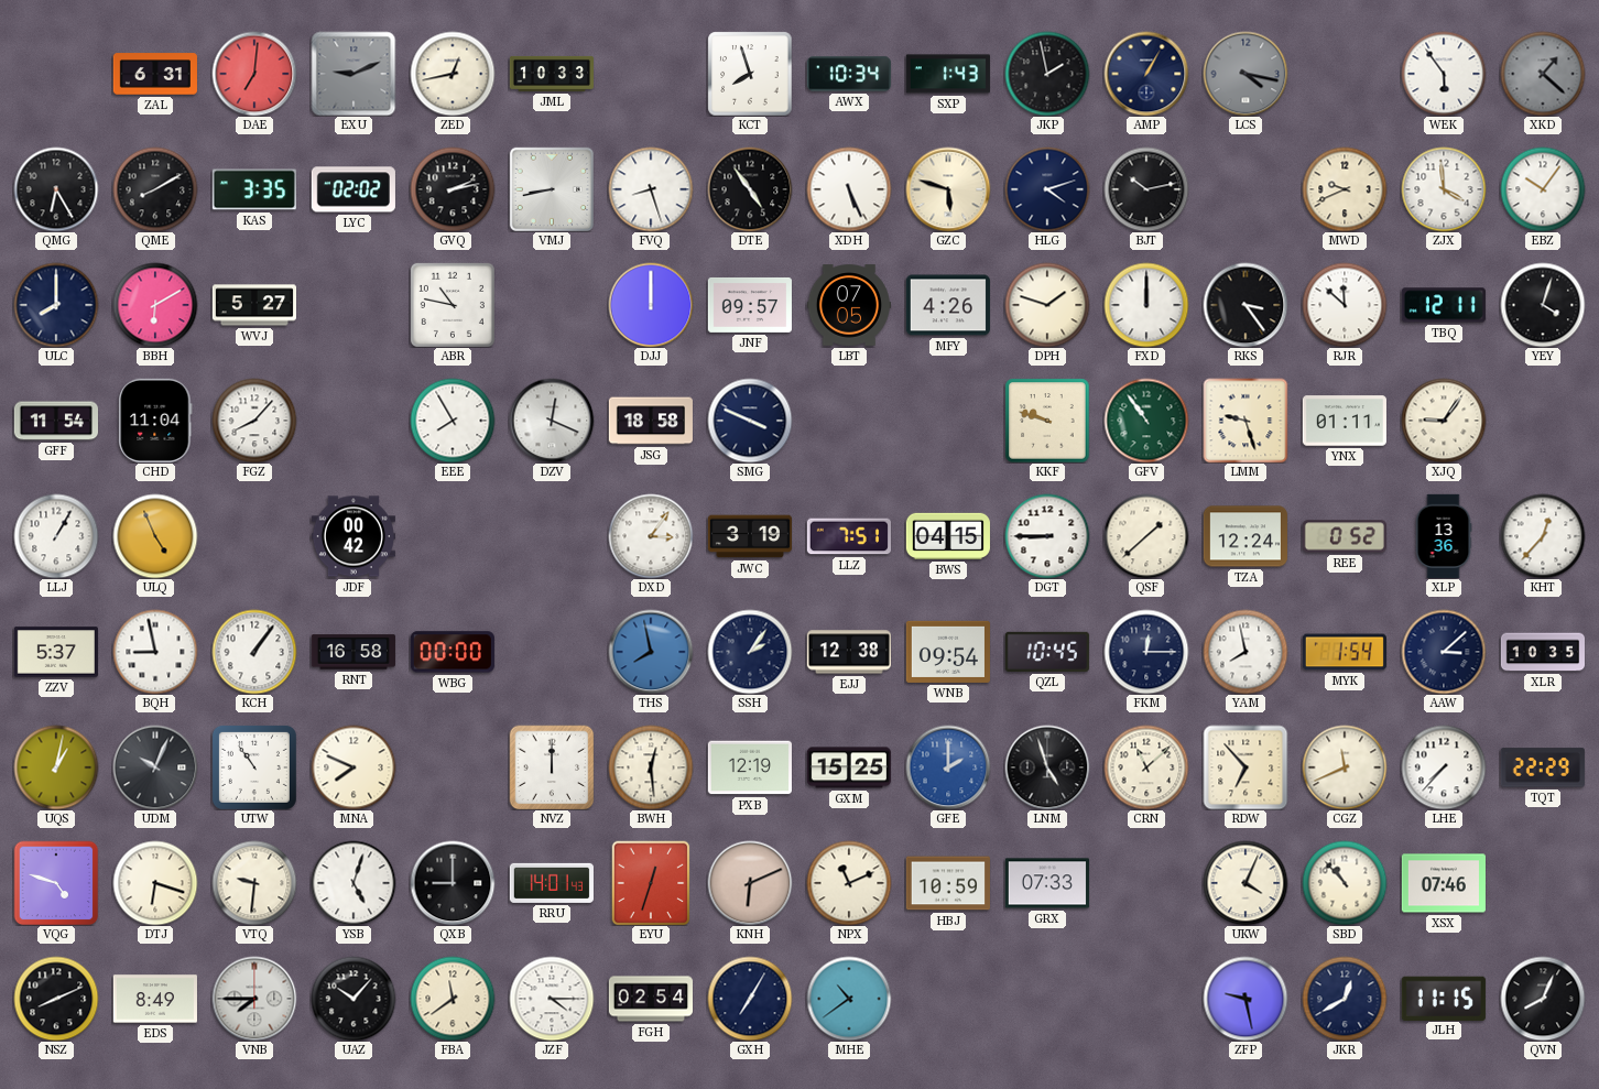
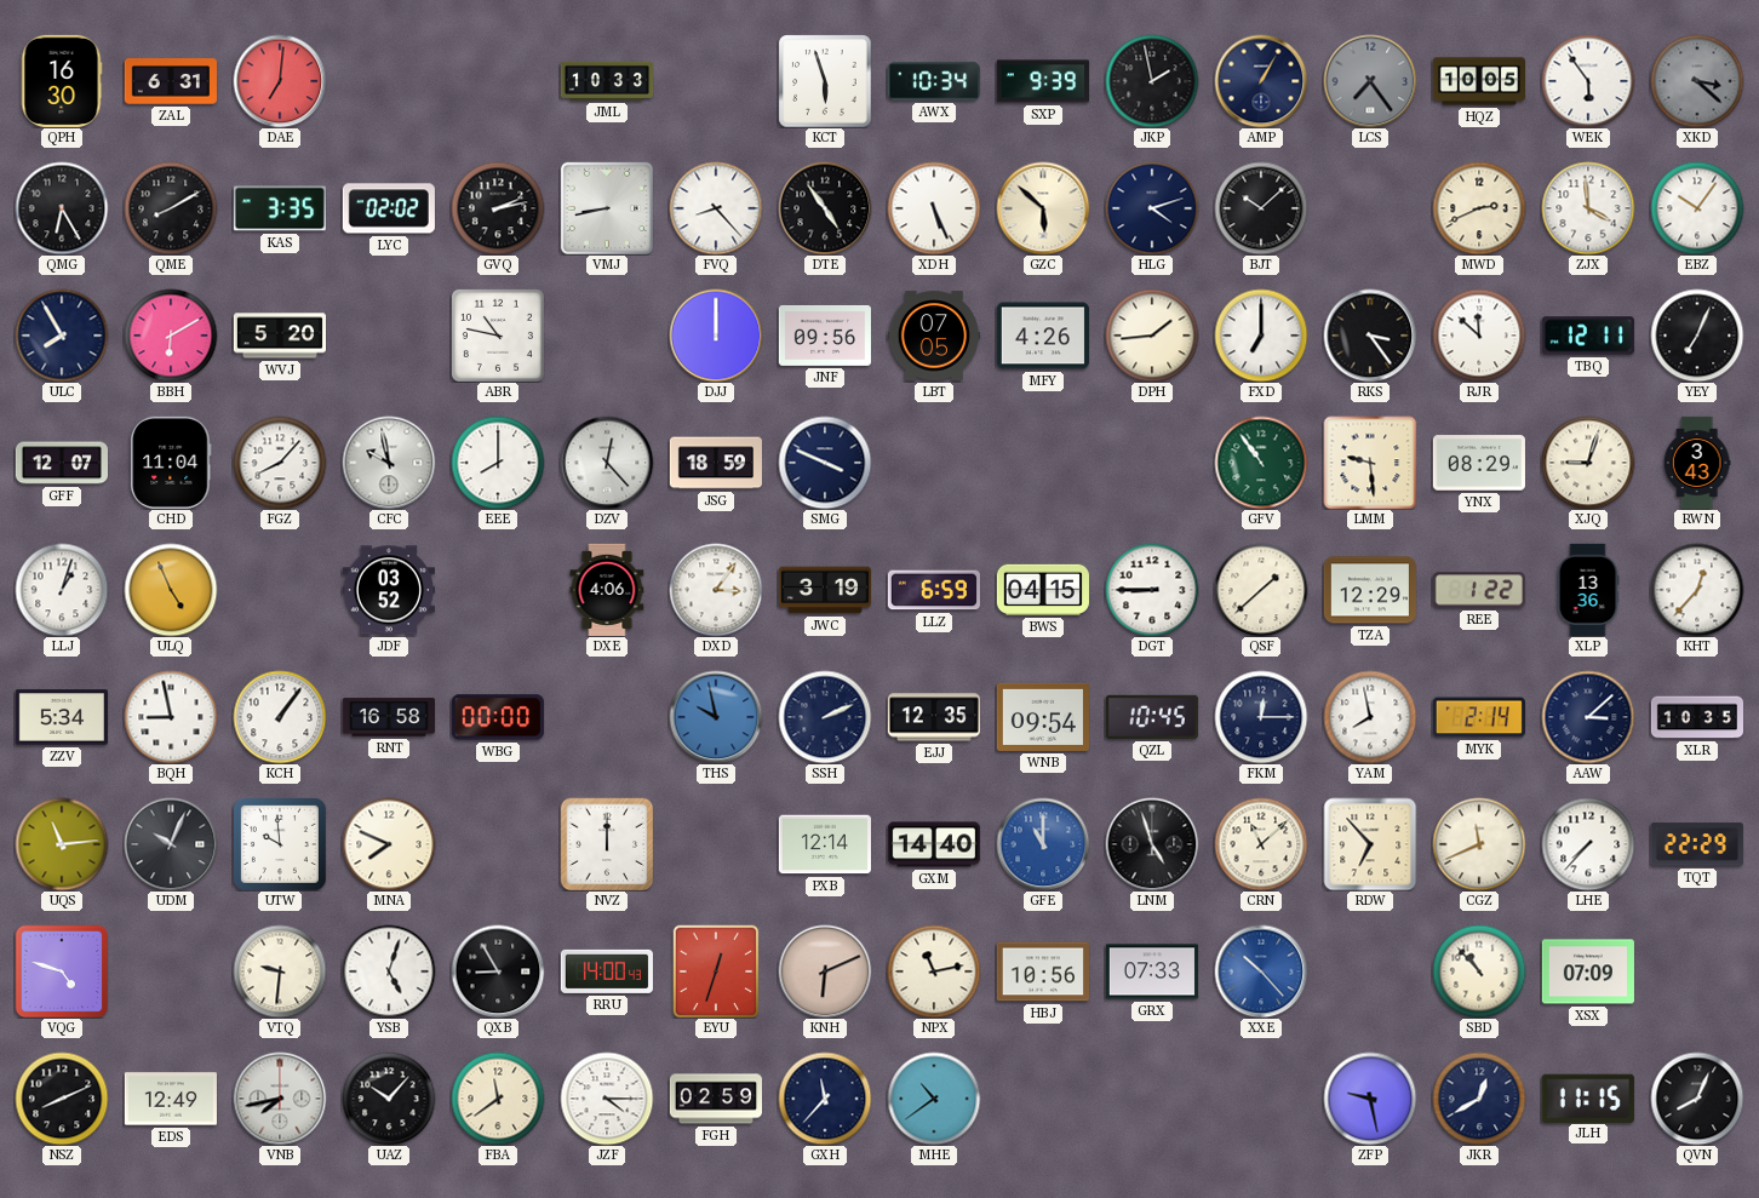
QPH: none -> 16:30 (62, 81)
EXU: 9:11 -> none (353, 74)
ZED: 12:43 -> none (453, 74)
KCT: 7:57 -> 5:57 (825, 81)
SXP: 1:43 -> 9:39 (1043, 81)
LCS: 4:17 -> 7:24 (1370, 81)
HQZ: none -> 10:05 (1478, 81)
XKD: 1:22 -> 3:22 (1697, 81)
FVQ: 8:27 -> 8:23 (716, 208)
GZC: 5:48 -> 5:52 (1043, 208)
BJT: 10:13 -> 10:08 (1261, 208)
MWD: 9:41 -> 2:41 (1479, 208)
ULC: 8:00 -> 7:55 (62, 336)
WVJ: 5:27 -> 5:20 (279, 336)
JNF: 09:57 -> 09:56 (824, 336)
DPH: 1:48 -> 1:44 (1152, 336)
FXD: 12:00 -> 7:00 (1261, 336)
YEY: 4:03 -> 7:04 (1697, 336)
GFF: 11:54 -> 12:07 (61, 463)
CFC: none -> 9:58 (389, 463)
EEE: 7:55 -> 8:00 (498, 463)
DZV: 12:19 -> 12:23 (607, 463)
JSG: 18:58 -> 18:59 (716, 463)
KKF: 9:48 -> none (1047, 421)
LMM: 9:27 -> 9:29 (1370, 463)
YNX: 01:11 -> 08:29 (1479, 463)
XJQ: 9:06 -> 9:03 (1588, 463)
RWN: none -> 3:43 (1697, 462)
LLJ: 1:05 -> 1:03 (62, 590)
JDF: 00:42 -> 03:52 (389, 590)
DXE: none -> 4:06 (607, 589)
LLZ: 7:51 -> 6:59 (934, 590)
TZA: 12:24 -> 12:29 (1370, 590)
REE: 0:52 -> 1:22 (1479, 590)
ZZV: 5:37 -> 5:34 (62, 717)
THS: 7:58 -> 9:58 (716, 717)
SSH: 2:06 -> 2:11 (825, 717)
EJJ: 12:38 -> 12:35 (934, 717)
MYK: 1:54 -> 2:14 (1479, 717)
UQS: 1:02 -> 11:14 (62, 844)
UTW: 10:54 -> 9:59 (280, 844)
BWH: 12:29 -> none (651, 767)
PXB: 12:19 -> 12:14 (825, 844)
GXM: 15:25 -> 14:40 (934, 844)
GFE: 2:00 -> 11:00 (1043, 844)
DTJ: 6:18 -> none (155, 883)
QXB: 9:00 -> 8:55 (498, 971)
RRU: 14:01 -> 14:00 (607, 971)
NPX: 11:11 -> 11:13 (934, 971)
HBJ: 10:59 -> 10:56 (1043, 971)
XXE: none -> 10:23 (1261, 971)
UKW: 4:04 -> none (1246, 883)
XSX: 07:46 -> 07:09 (1588, 971)
EDS: 8:49 -> 12:49 (171, 1099)
VNB: 7:45 -> 7:43 (280, 1099)
FGH: 02:54 -> 02:59 (715, 1099)
GXH: 7:05 -> 11:37 (825, 1099)
